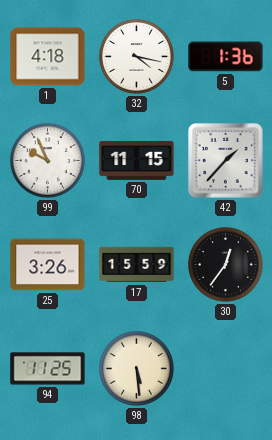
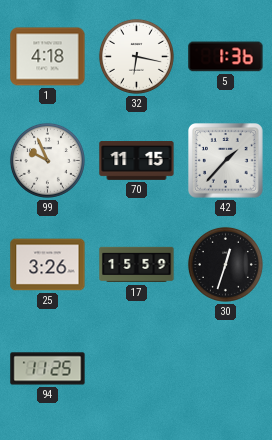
32: 4:17 -> 6:17 (136, 56)
30: 12:36 -> 12:33 (225, 264)
98: 5:29 -> none (136, 368)
